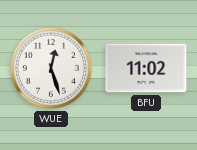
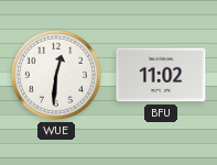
WUE: 12:27 -> 12:31 (56, 75)
